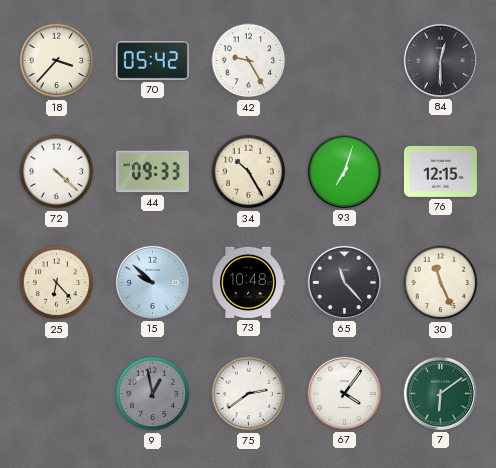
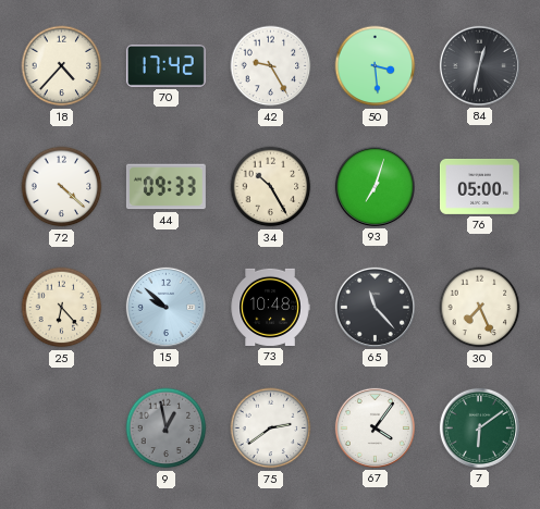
18: 3:37 -> 4:37 (62, 66)
70: 05:42 -> 17:42 (165, 65)
50: none -> 3:29 (376, 66)
84: 12:30 -> 12:32 (479, 65)
76: 12:15 -> 05:00 (479, 186)
30: 11:26 -> 7:26 (480, 308)
